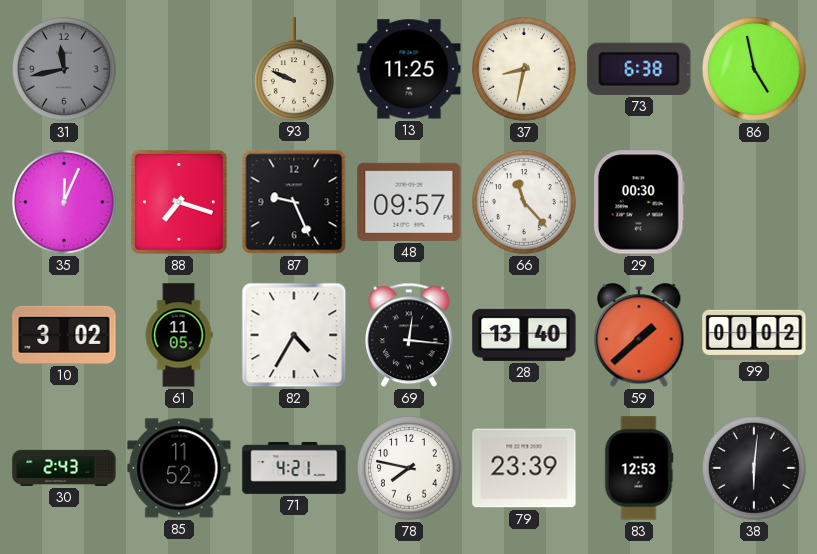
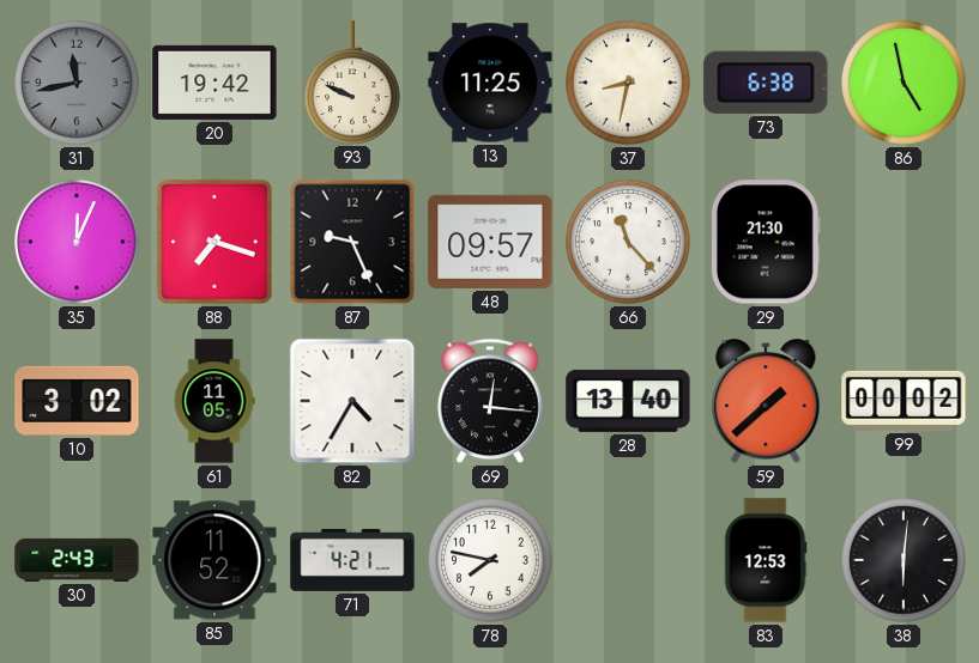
20: none -> 19:42 (214, 83)
29: 00:30 -> 21:30 (766, 242)
79: 23:39 -> none (524, 468)
